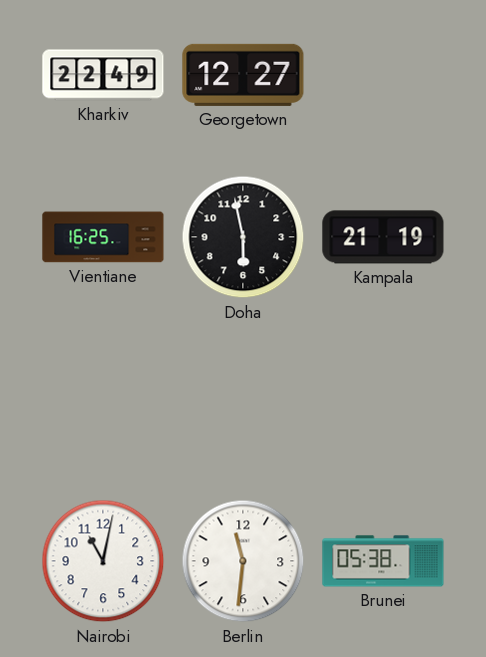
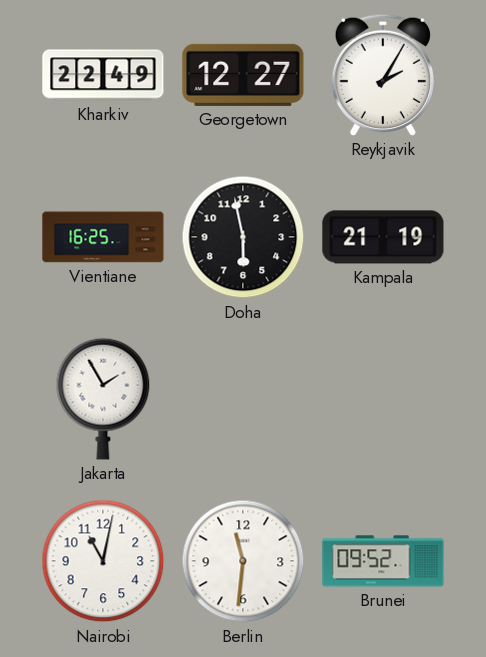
Reykjavik: none -> 2:05 (383, 75)
Jakarta: none -> 1:55 (103, 399)
Brunei: 05:38 -> 09:52 (383, 561)
